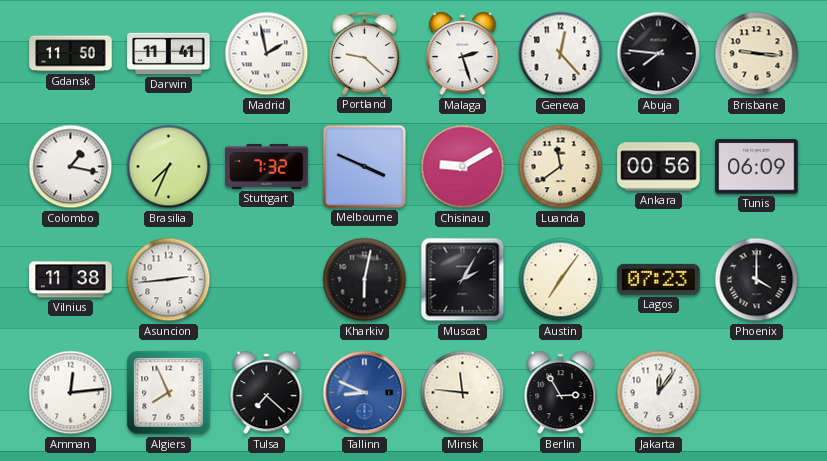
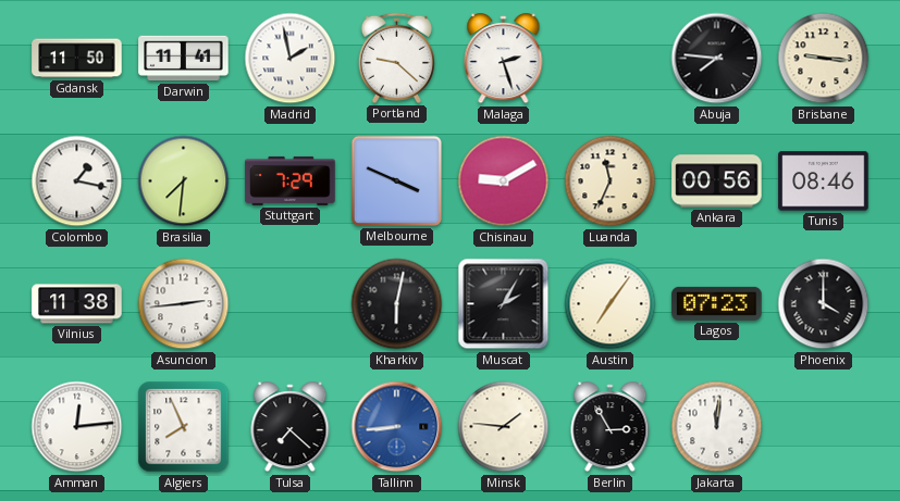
Geneva: 12:23 -> none (561, 54)
Brasilia: 7:34 -> 7:31 (184, 181)
Stuttgart: 7:32 -> 7:29 (291, 180)
Luanda: 11:39 -> 11:34 (611, 181)
Tunis: 06:09 -> 08:46 (824, 181)
Tallinn: 8:49 -> 8:44 (397, 427)
Minsk: 11:46 -> 1:46 (504, 427)
Jakarta: 12:06 -> 12:01 (717, 427)
